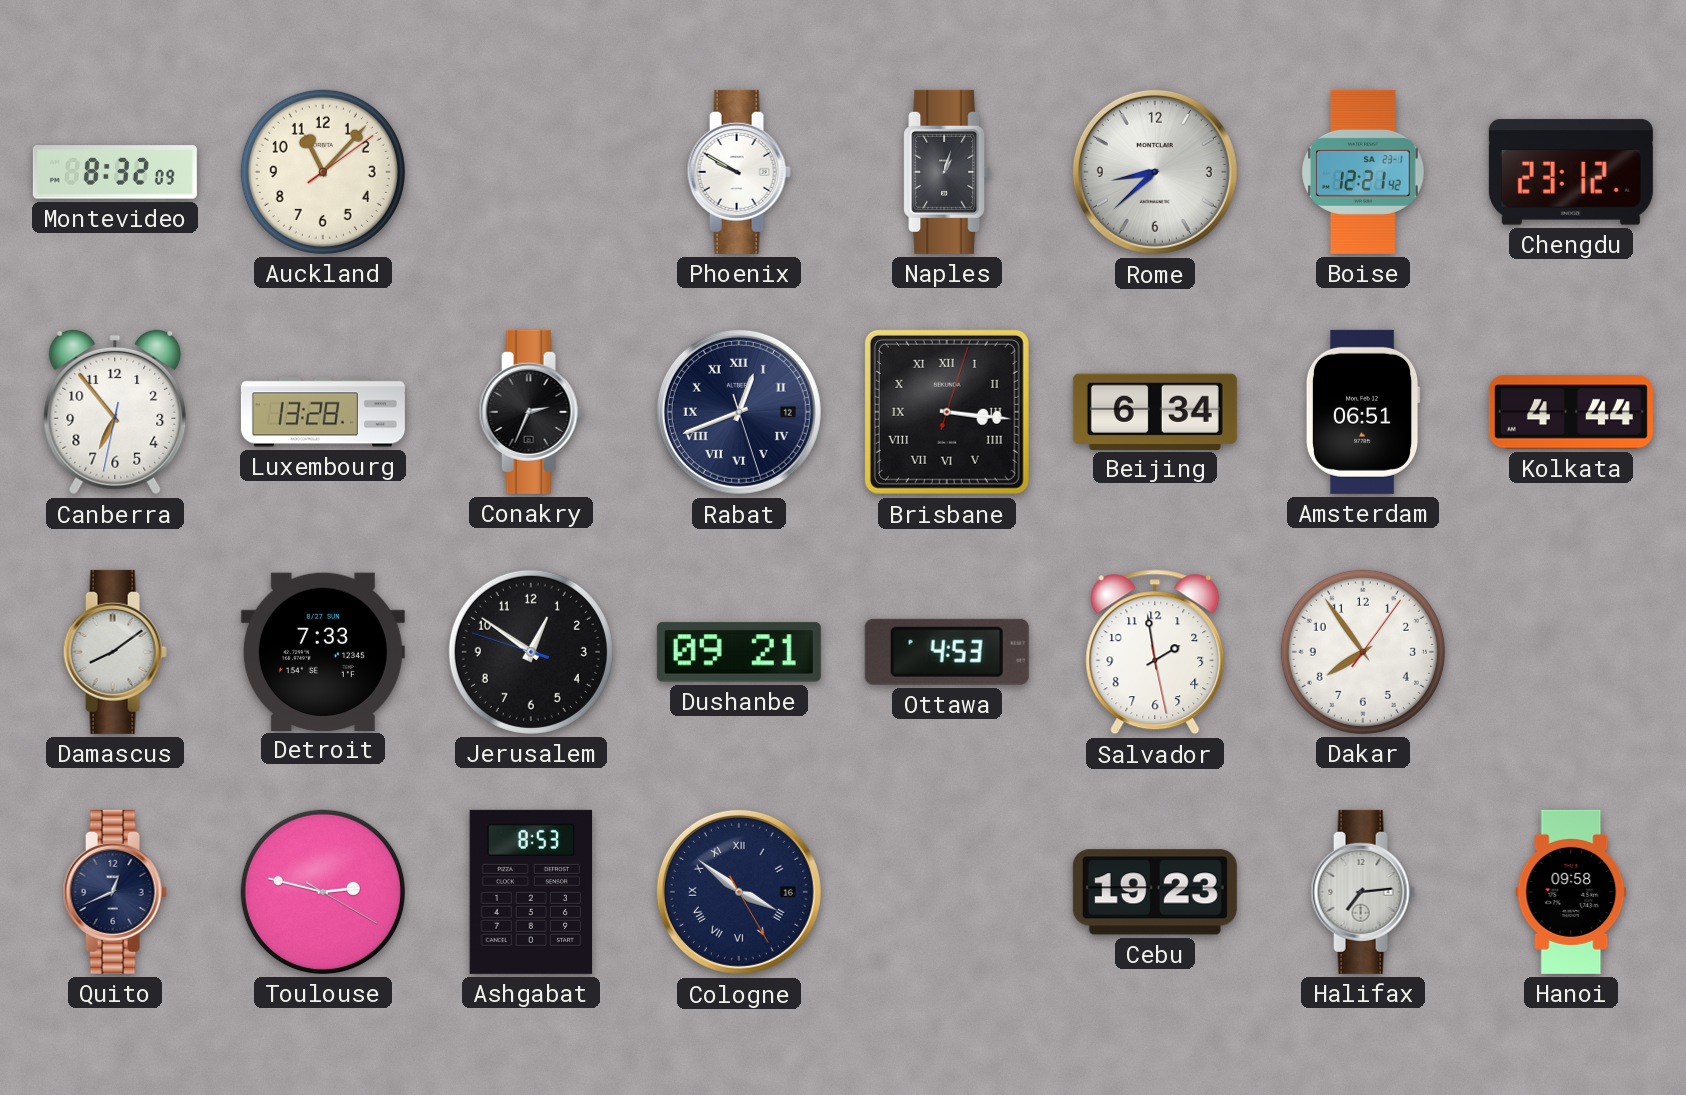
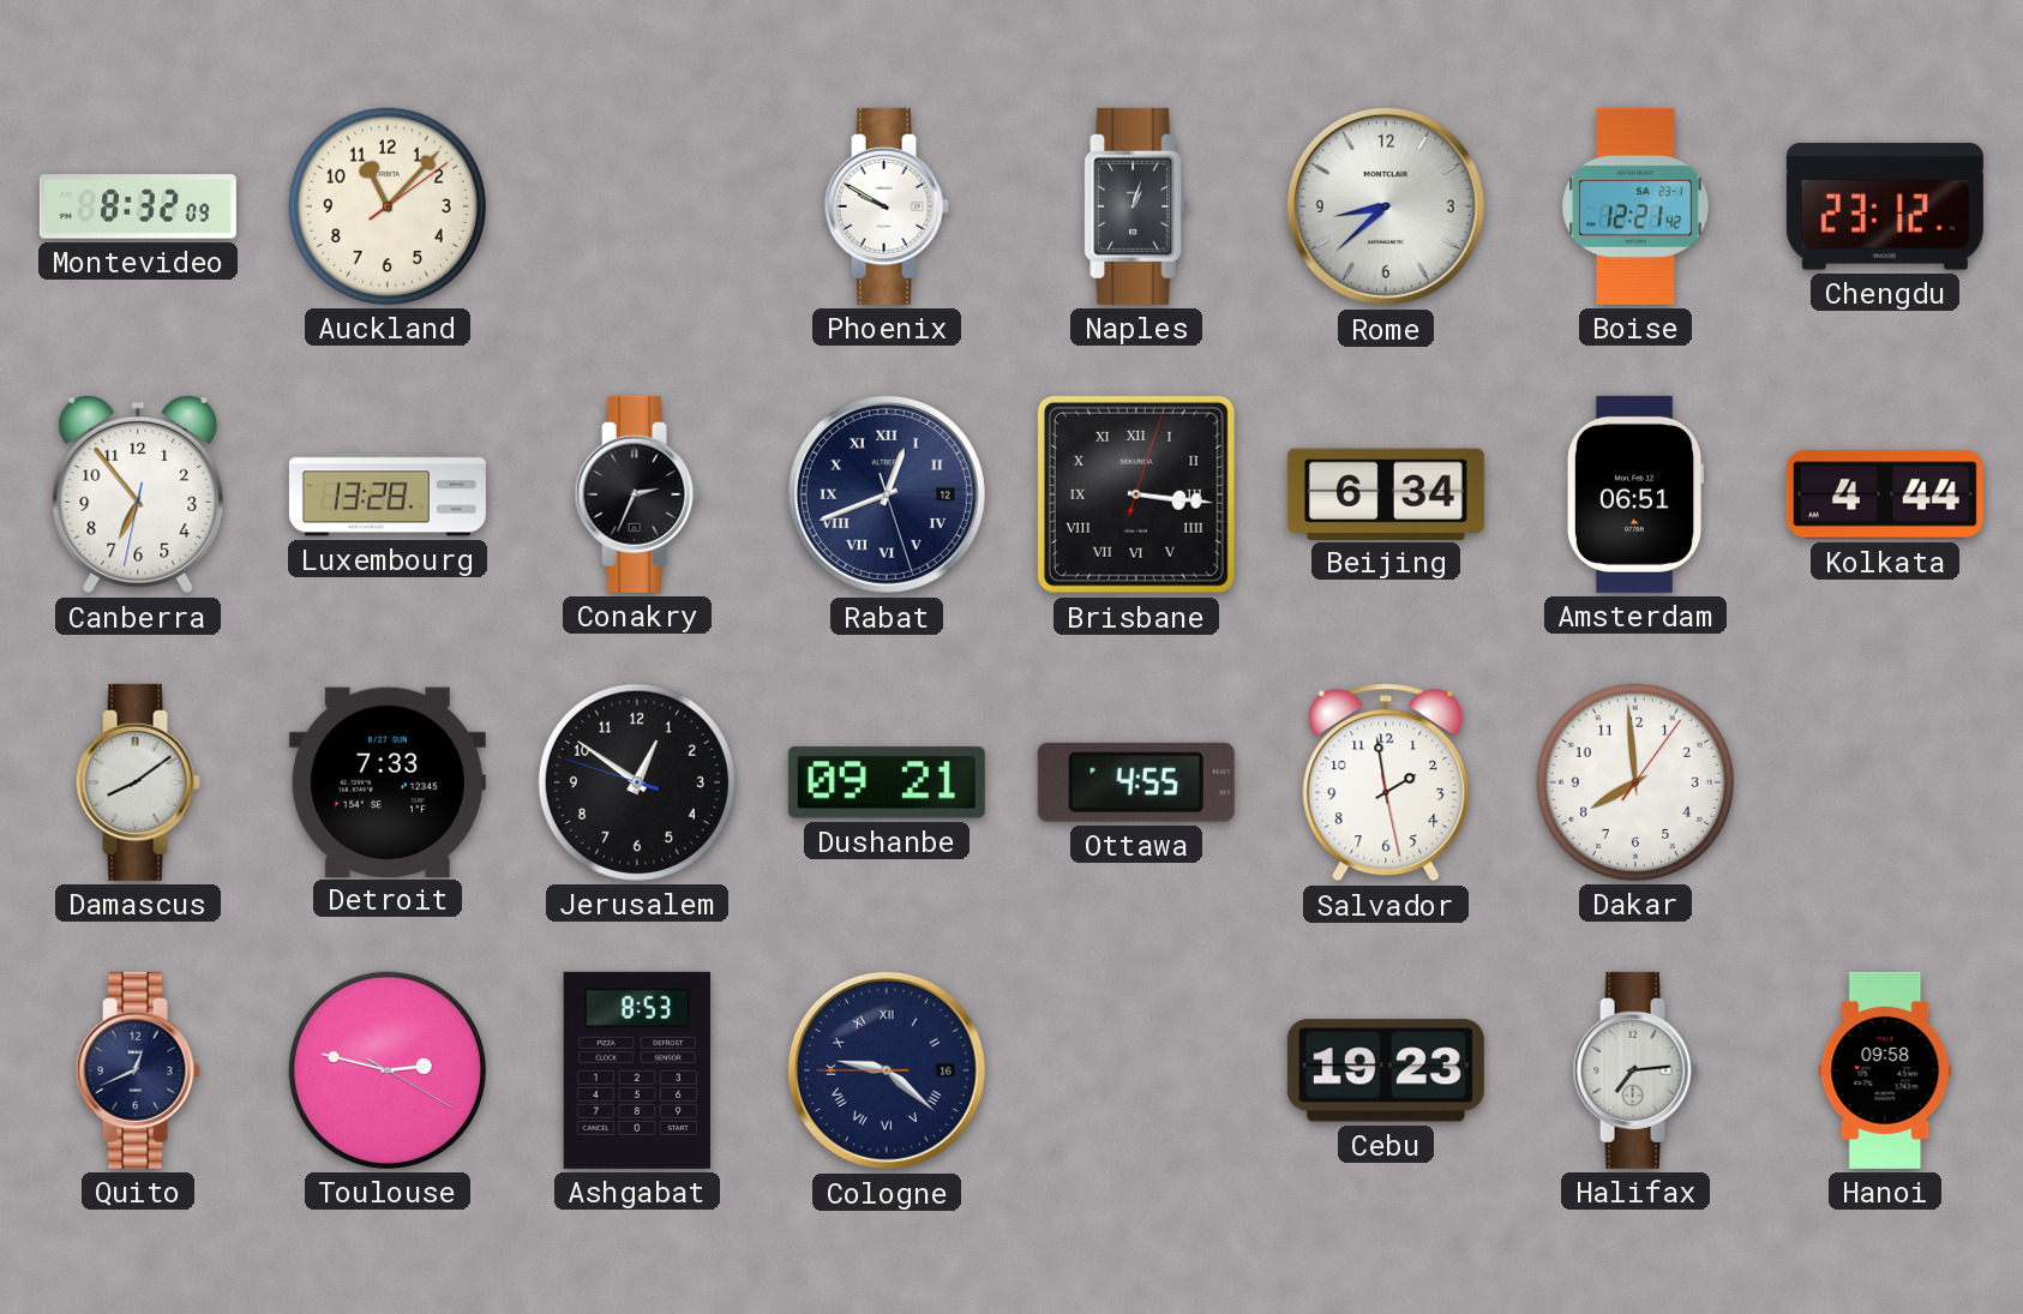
Ottawa: 4:53 -> 4:55 (1136, 782)
Dakar: 7:54 -> 7:59 (1635, 782)
Cologne: 3:51 -> 9:21 (887, 1070)
